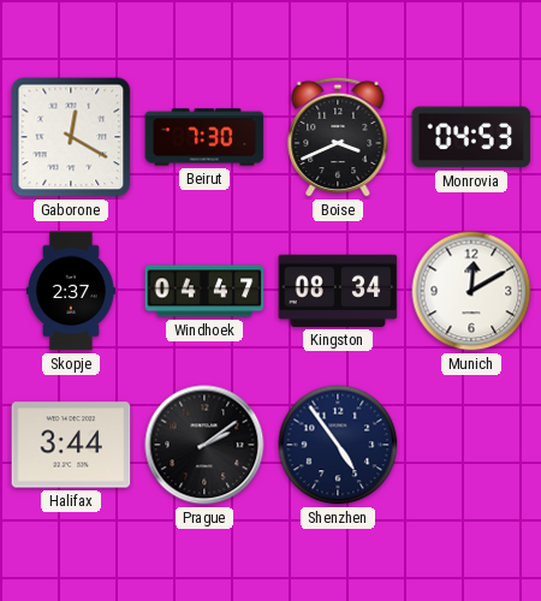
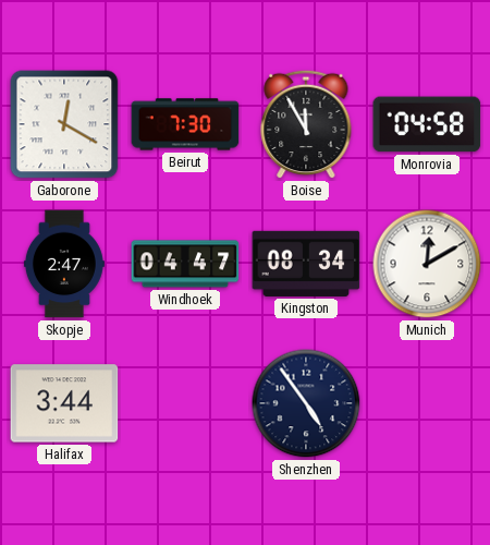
Boise: 3:41 -> 11:55 (306, 124)
Monrovia: 04:53 -> 04:58 (427, 124)
Skopje: 2:37 -> 2:47 (64, 264)
Prague: 2:09 -> none (204, 445)
